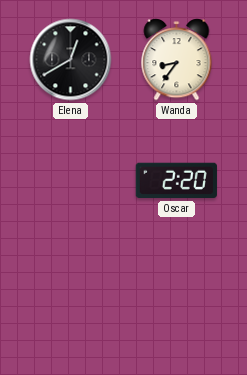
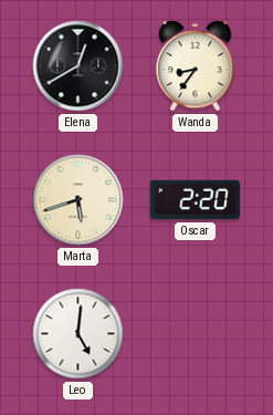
Marta: none -> 5:42 (78, 200)
Leo: none -> 5:01 (78, 334)
